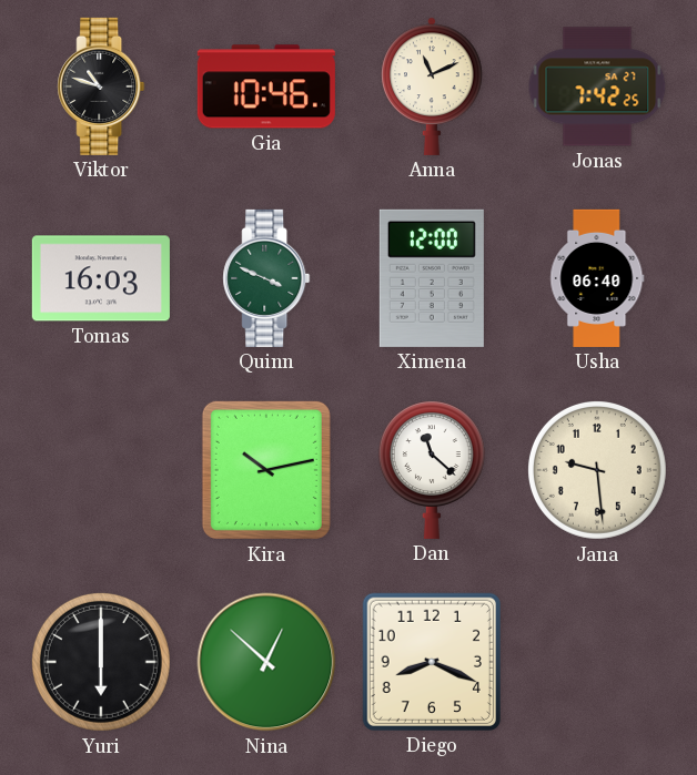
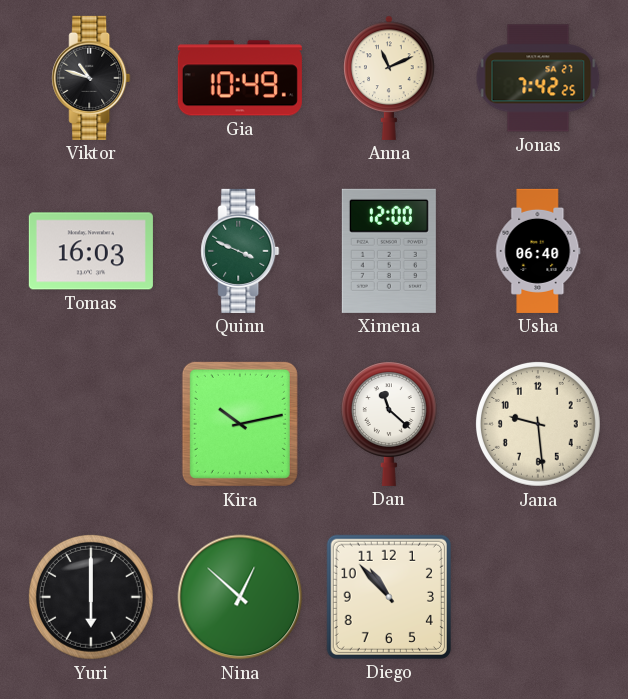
Gia: 10:46 -> 10:49 (240, 78)
Diego: 8:19 -> 10:53 (389, 597)
